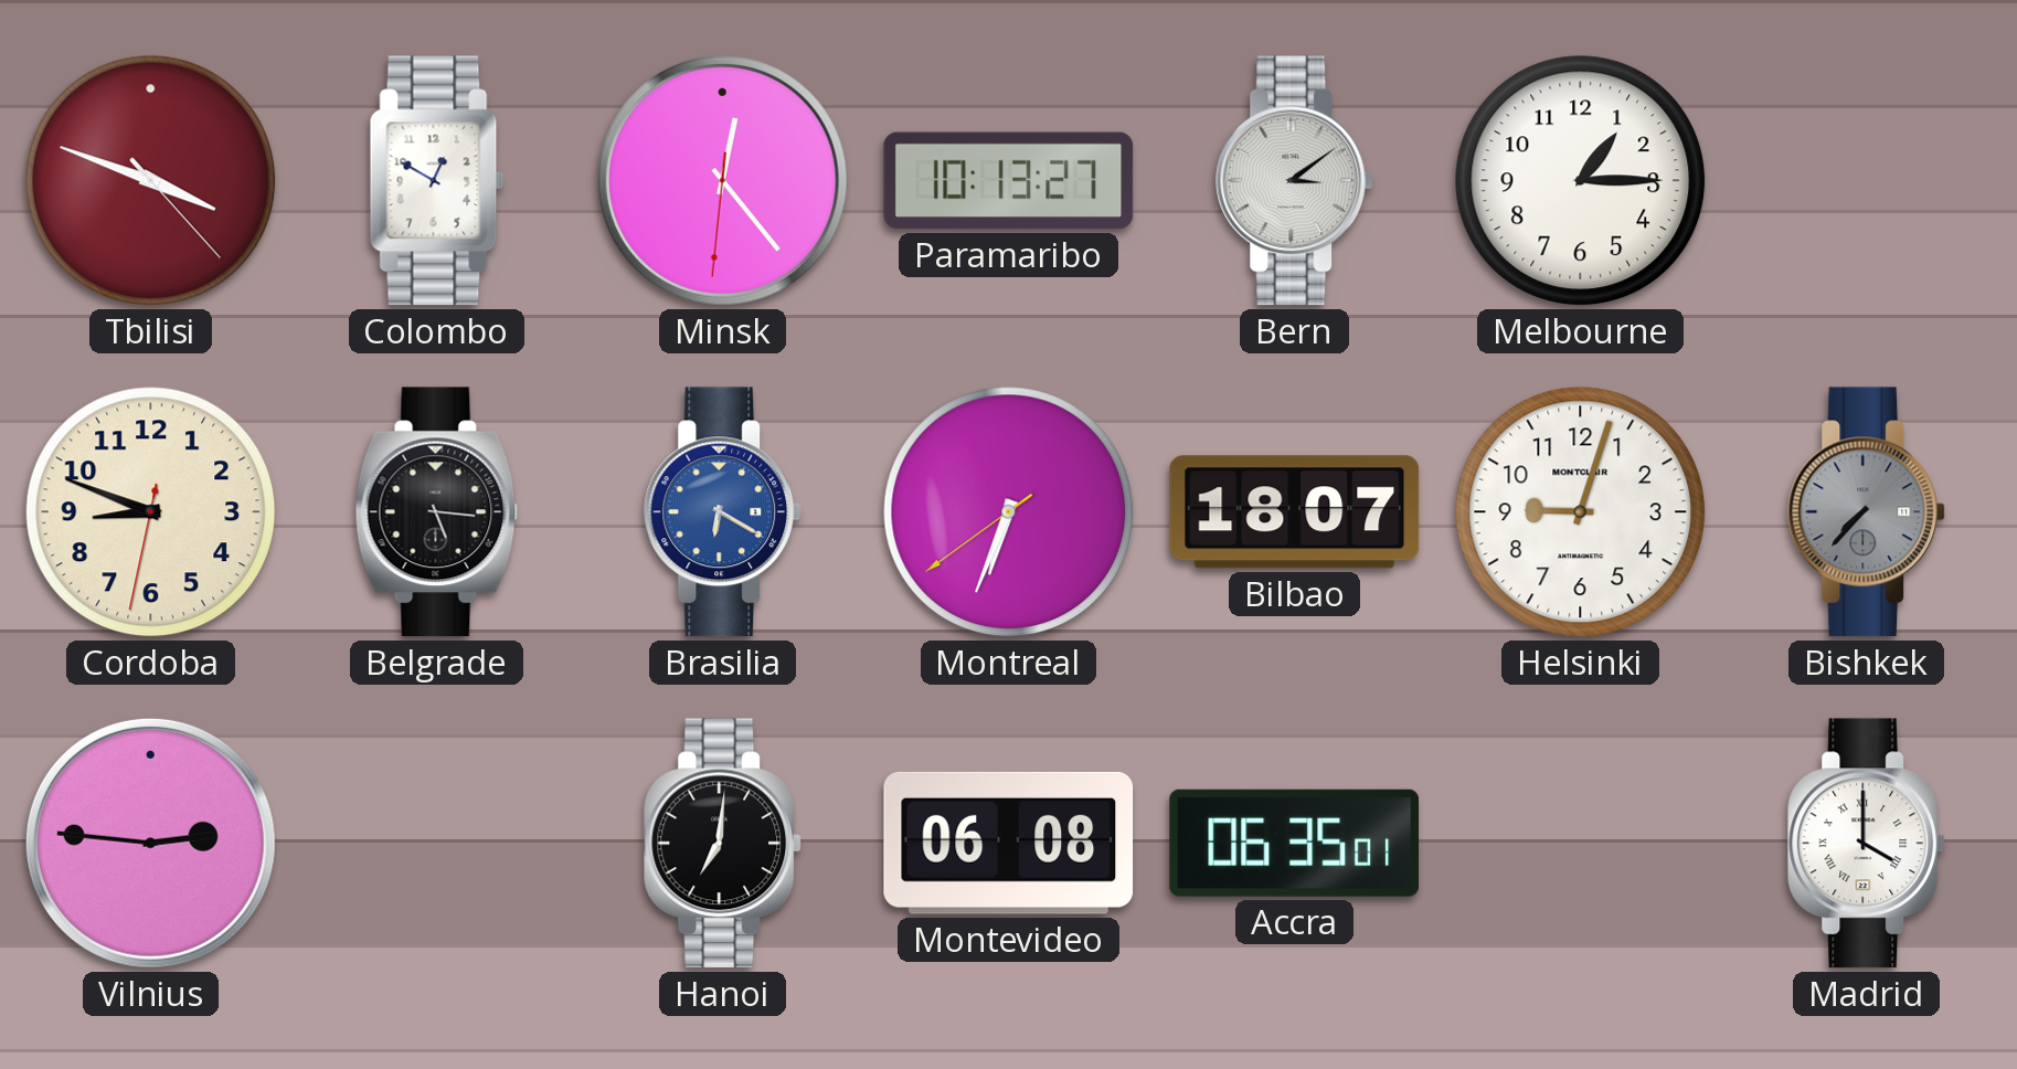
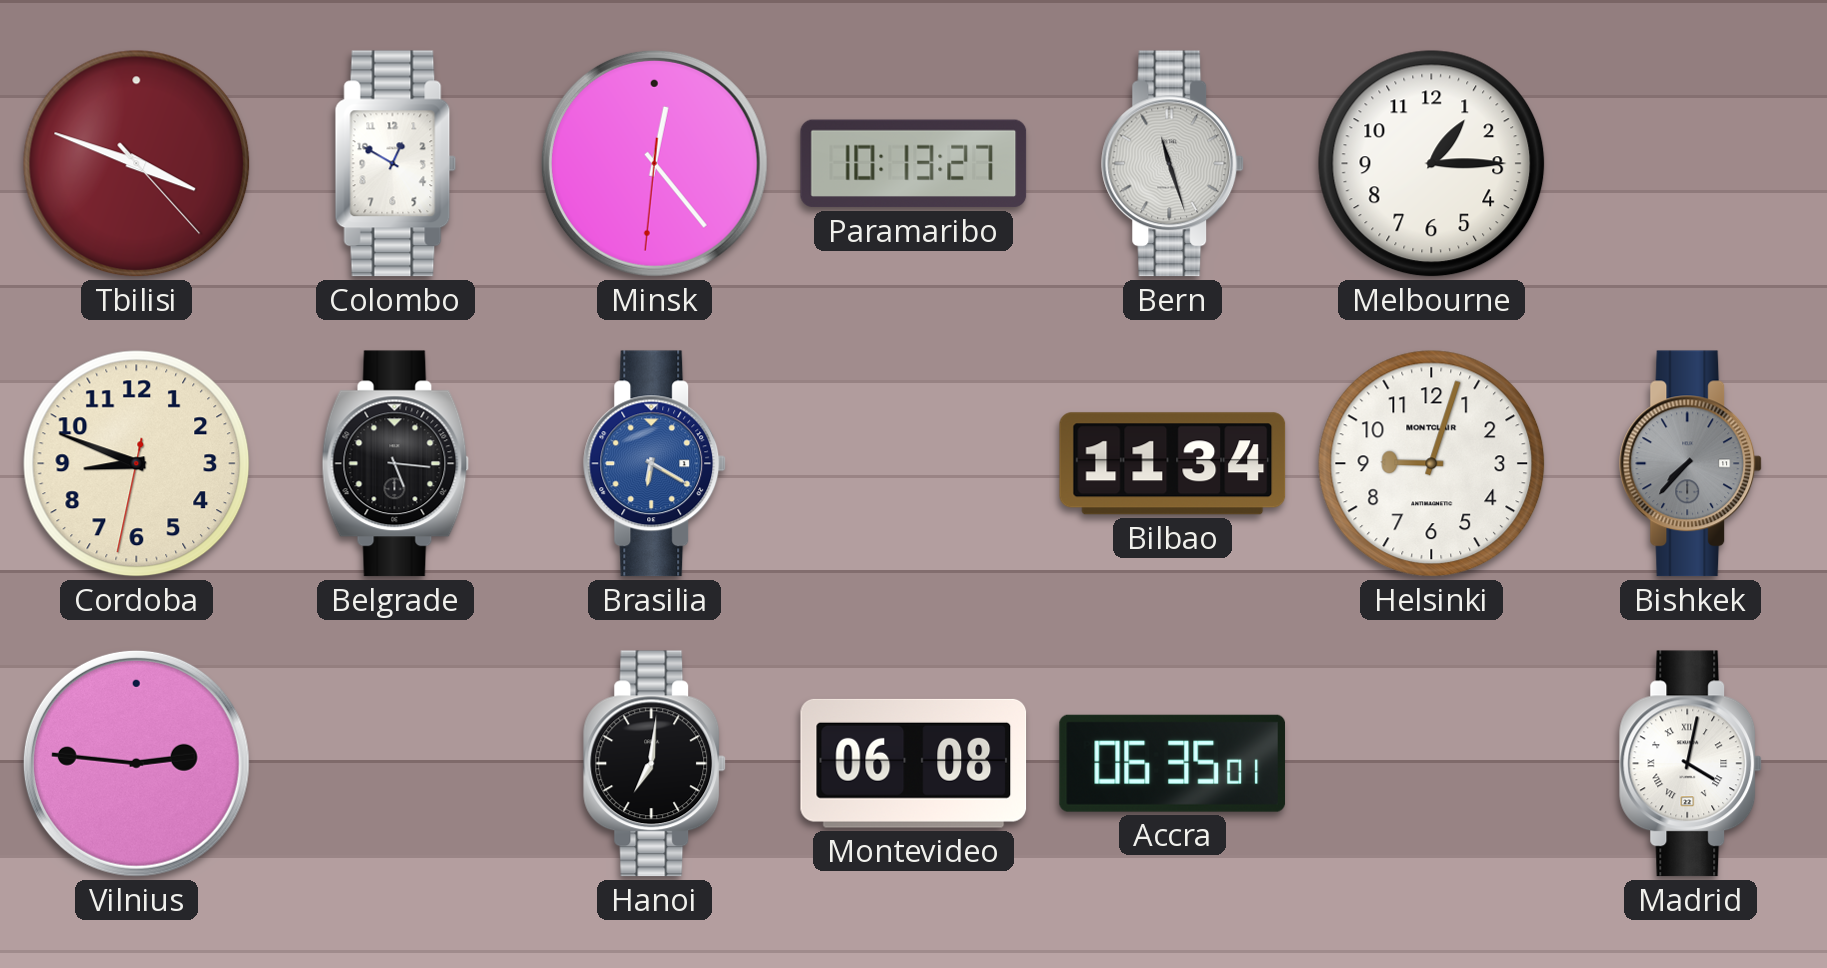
Bern: 3:09 -> 11:27 (1173, 164)
Montreal: 6:33 -> none (1009, 512)
Bilbao: 18:07 -> 11:34 (1173, 464)
Madrid: 4:00 -> 4:02 (1691, 764)
